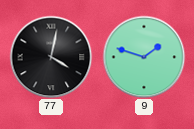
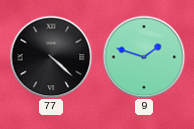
77: 4:02 -> 4:22 (51, 57)
